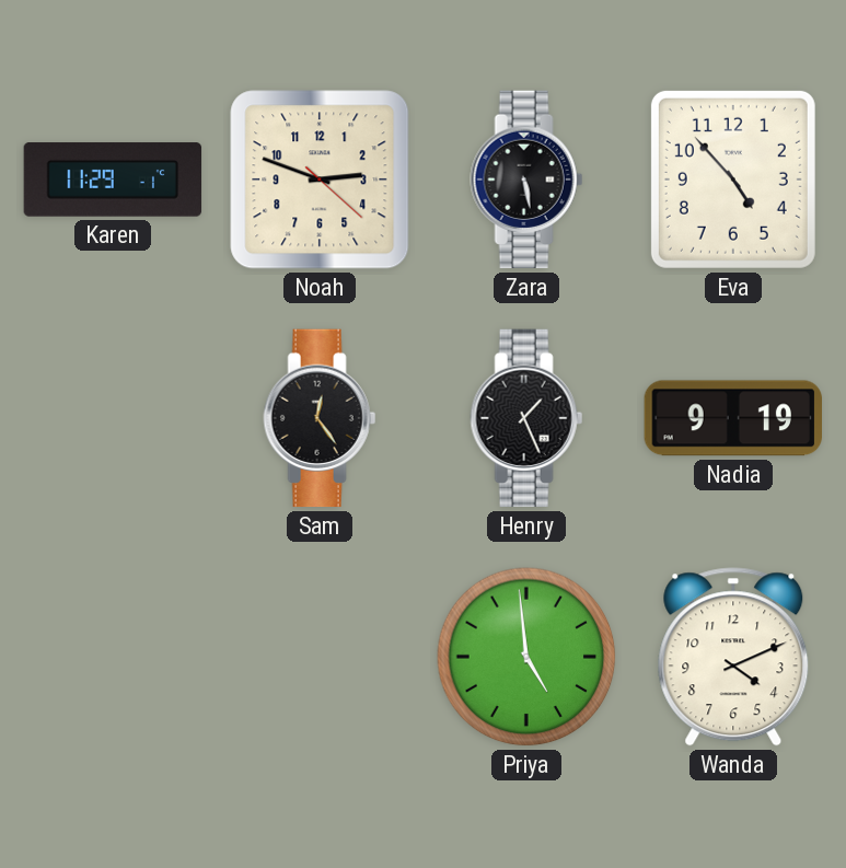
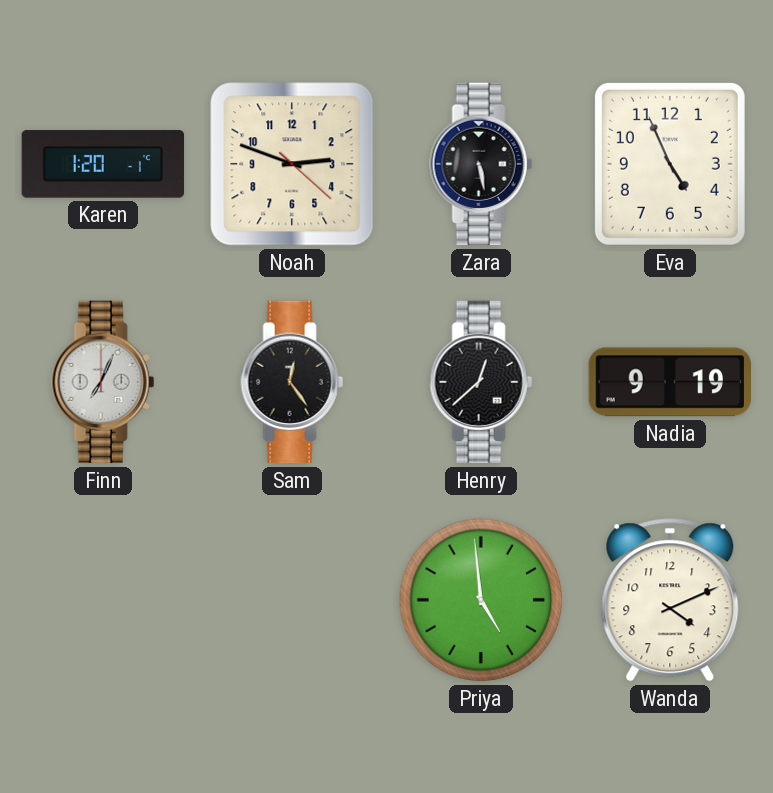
Karen: 11:29 -> 1:20 (103, 164)
Eva: 4:53 -> 4:56 (670, 164)
Finn: none -> 7:04 (103, 382)
Henry: 1:26 -> 12:38 (481, 382)
